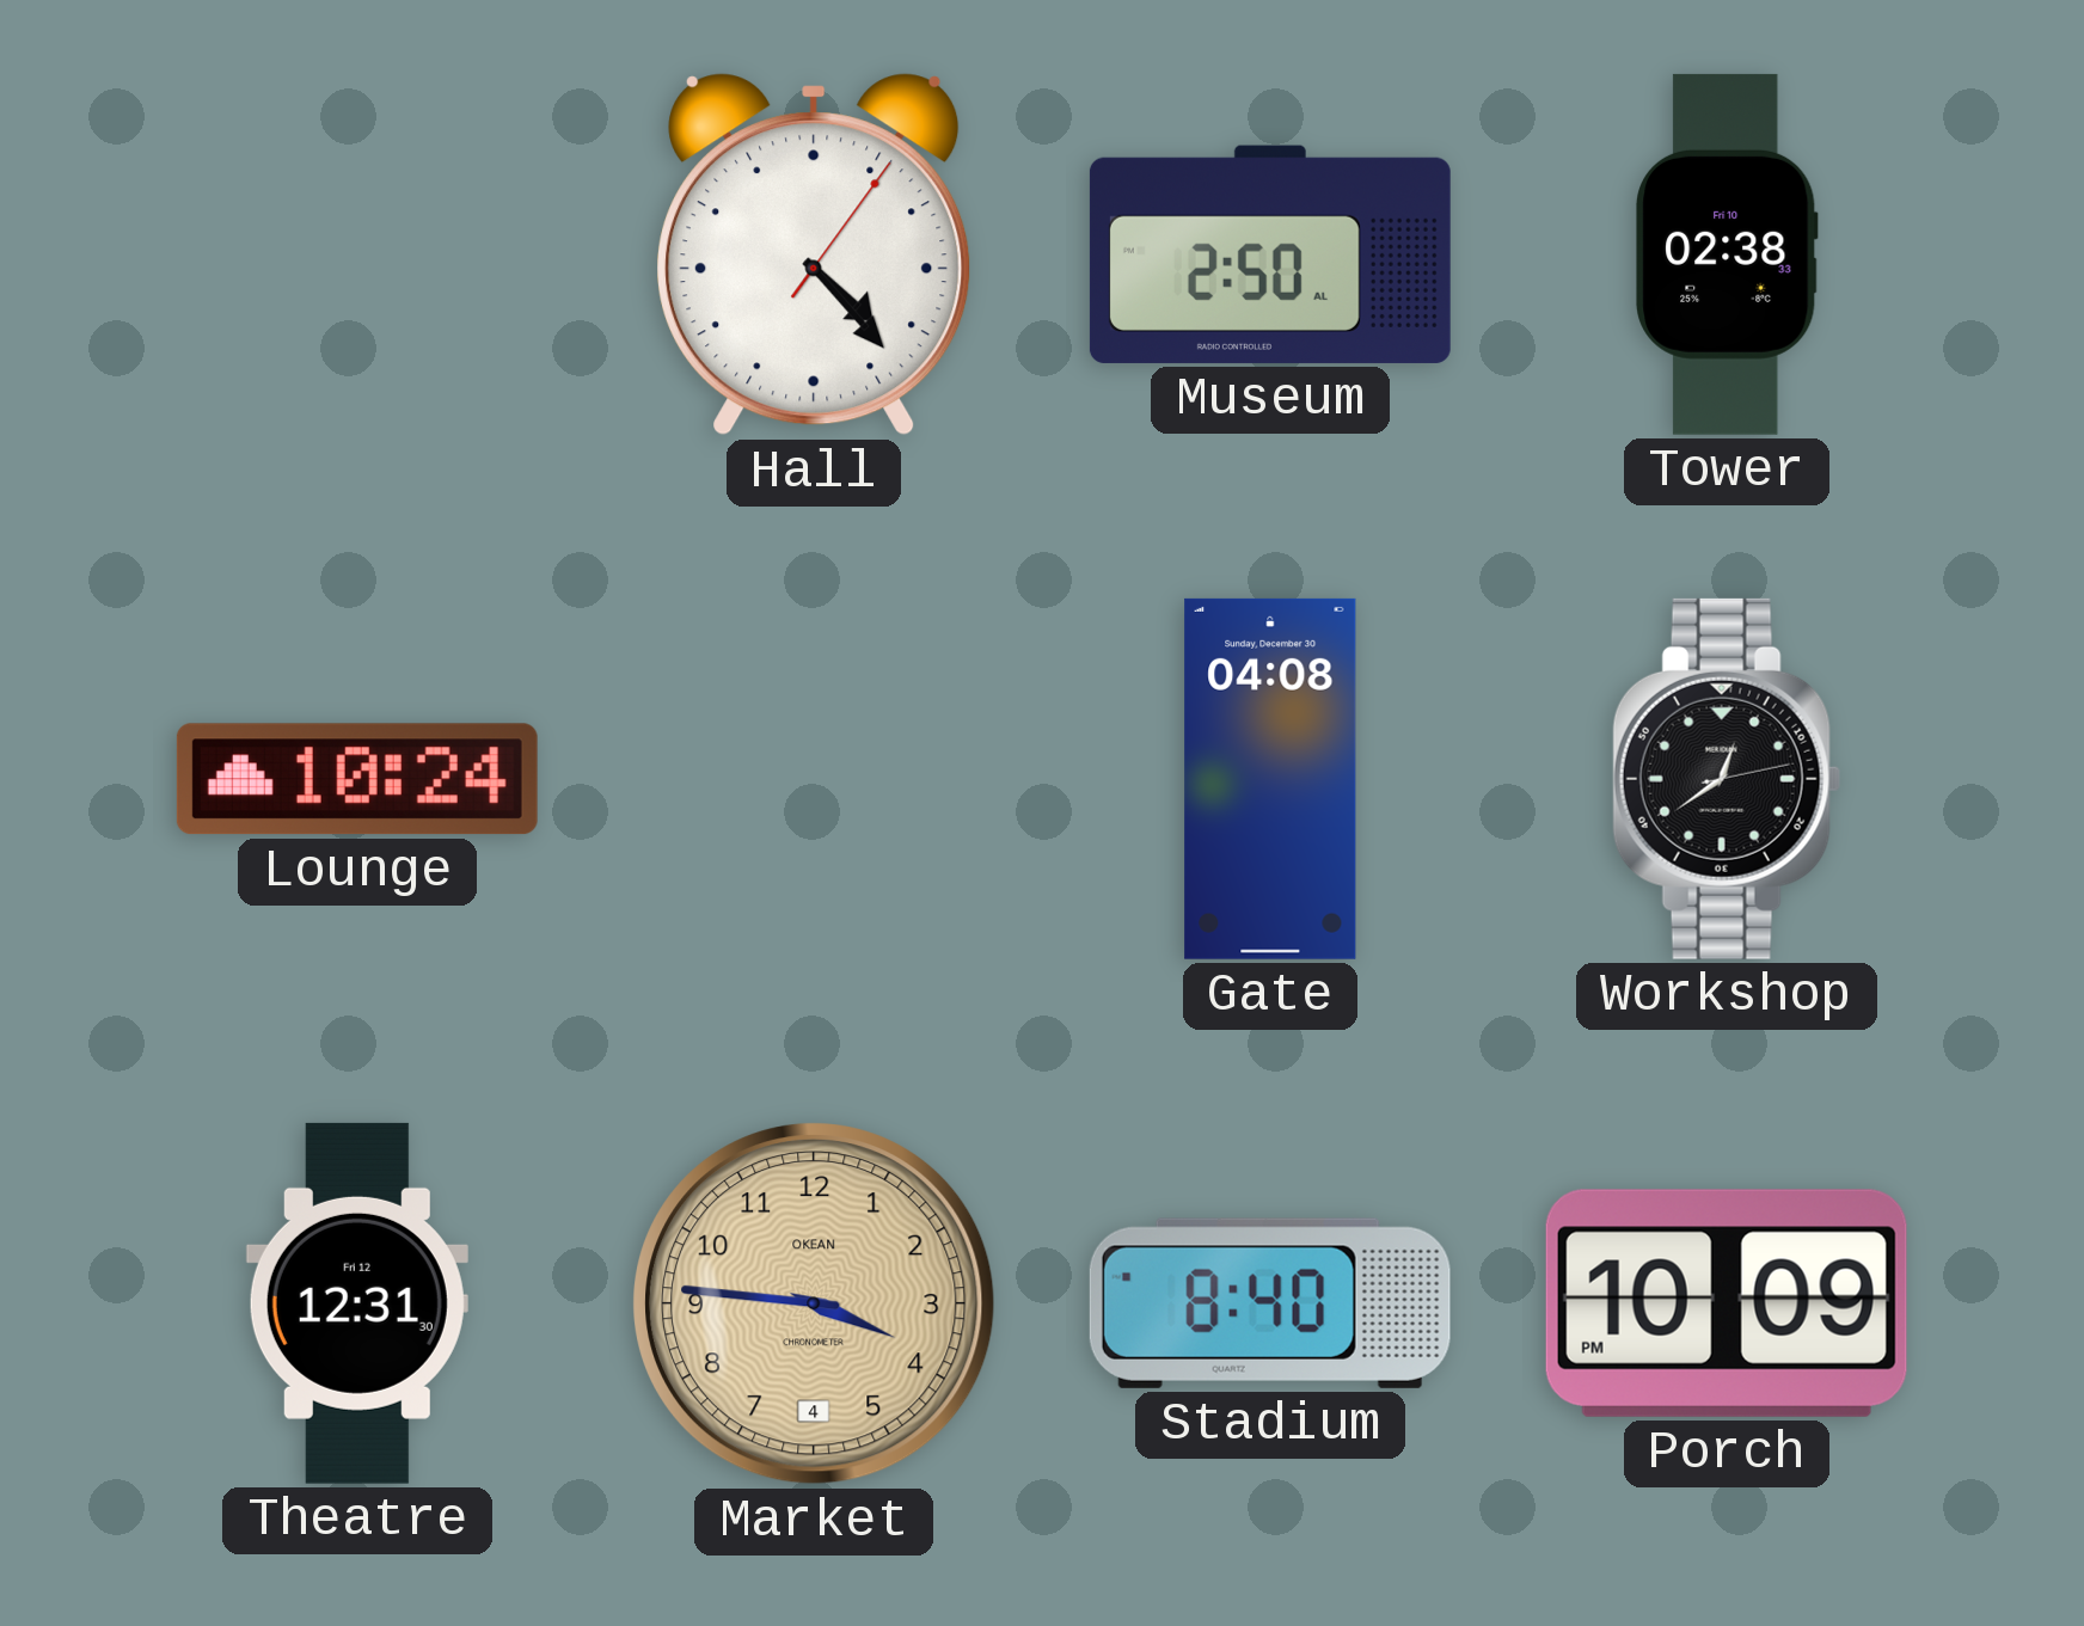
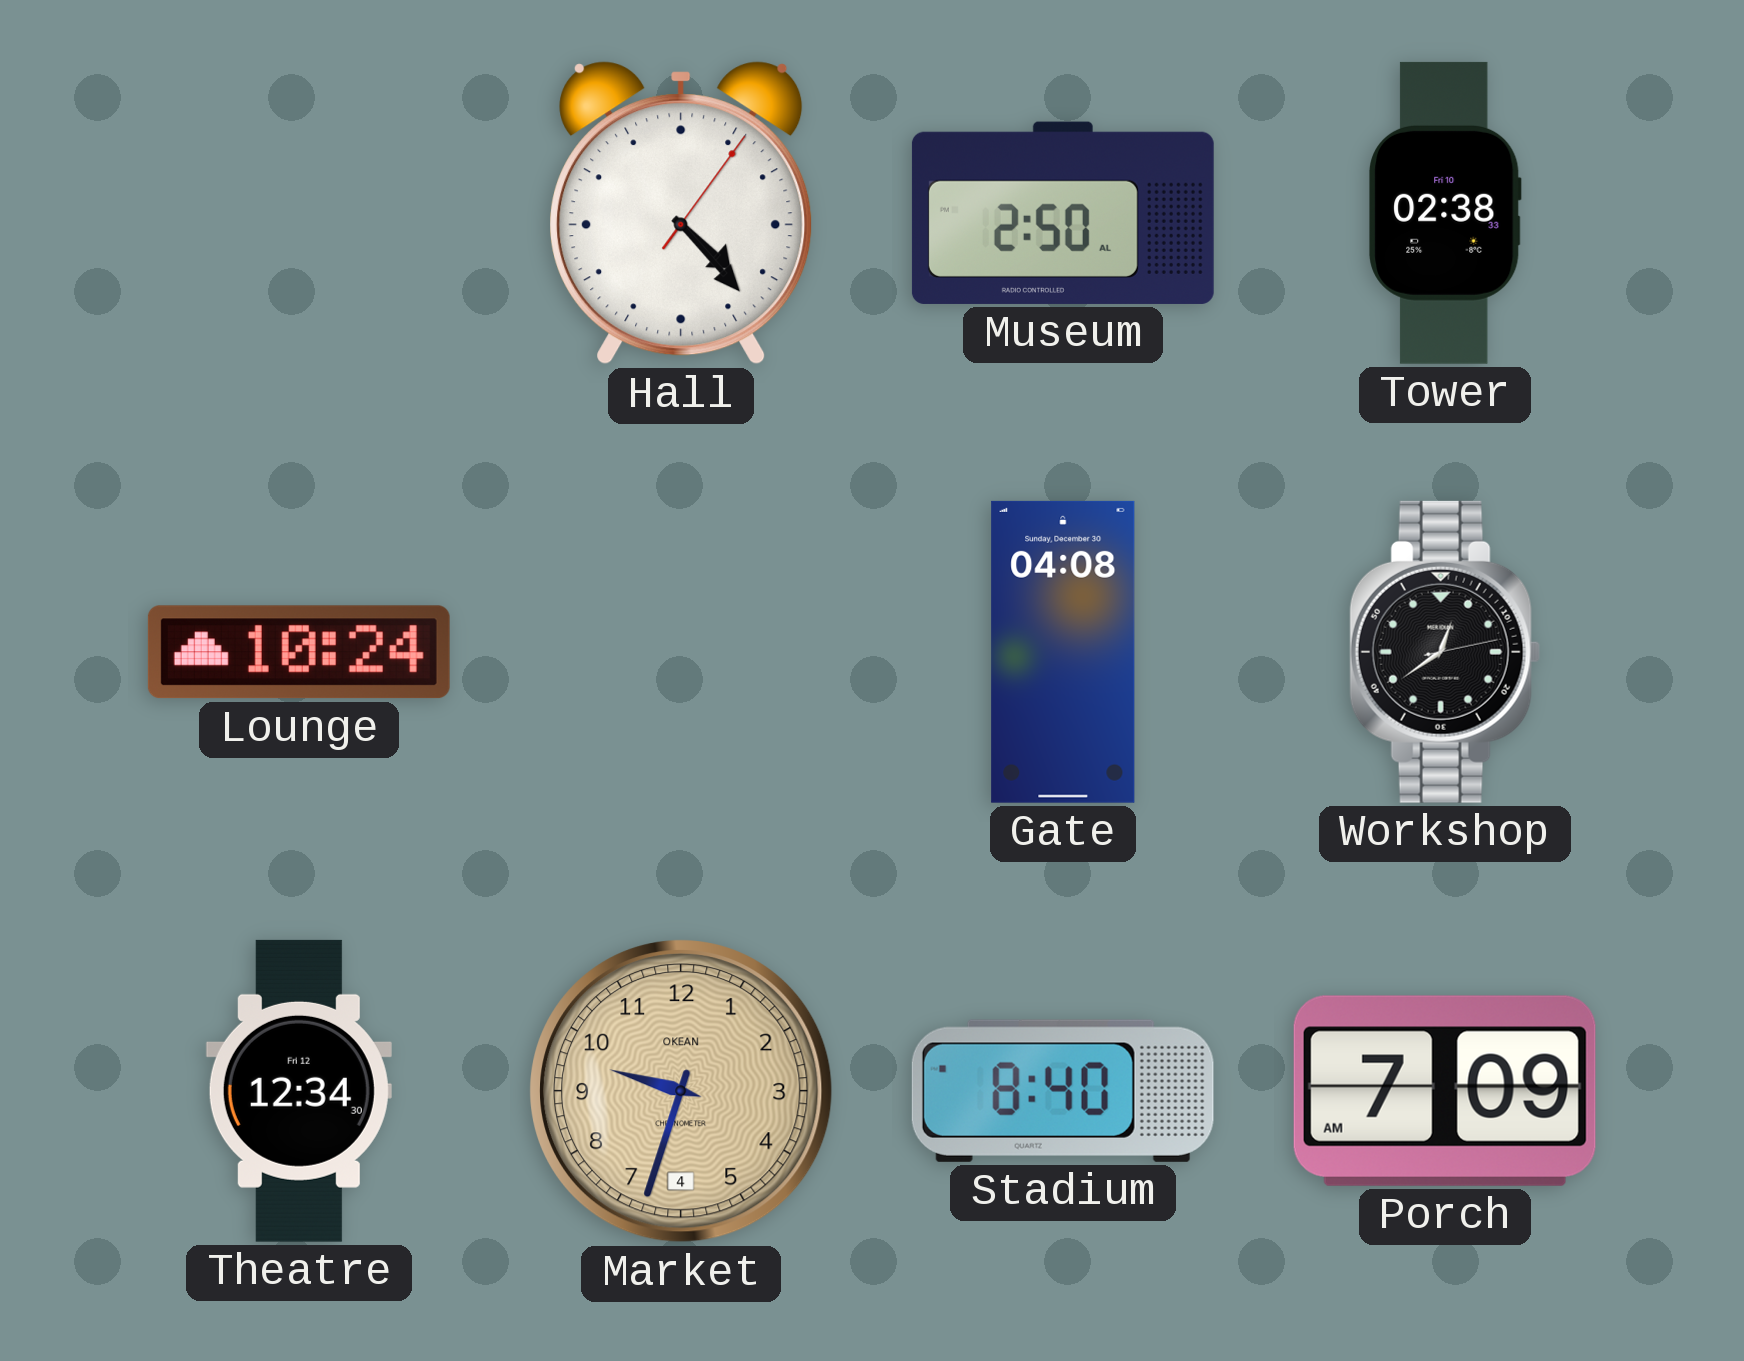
Theatre: 12:31 -> 12:34 (299, 1091)
Market: 3:46 -> 9:33 (681, 1091)
Porch: 10:09 -> 7:09 (1445, 1091)
